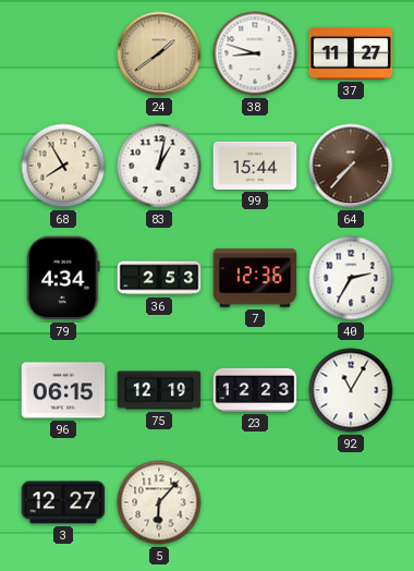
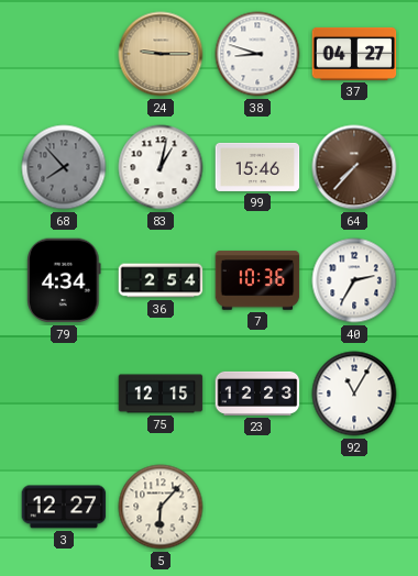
24: 1:39 -> 9:15 (161, 54)
37: 11:27 -> 04:27 (354, 54)
68: 7:55 -> 7:53 (64, 167)
68 dial: cream -> grey (64, 167)
99: 15:44 -> 15:46 (257, 167)
36: 2:53 -> 2:54 (161, 280)
7: 12:36 -> 10:36 (257, 280)
96: 06:15 -> none (63, 390)
75: 12:19 -> 12:15 (161, 394)
